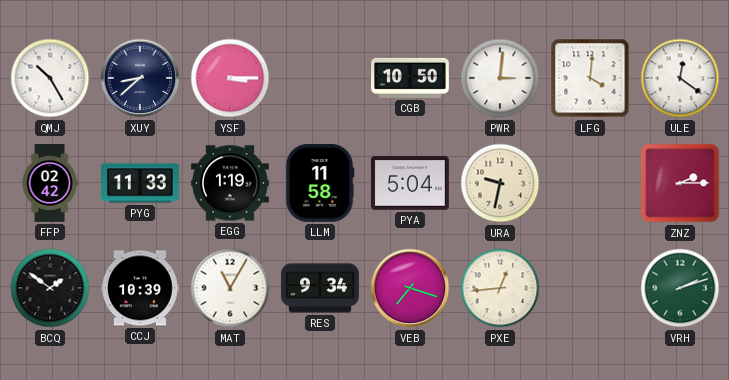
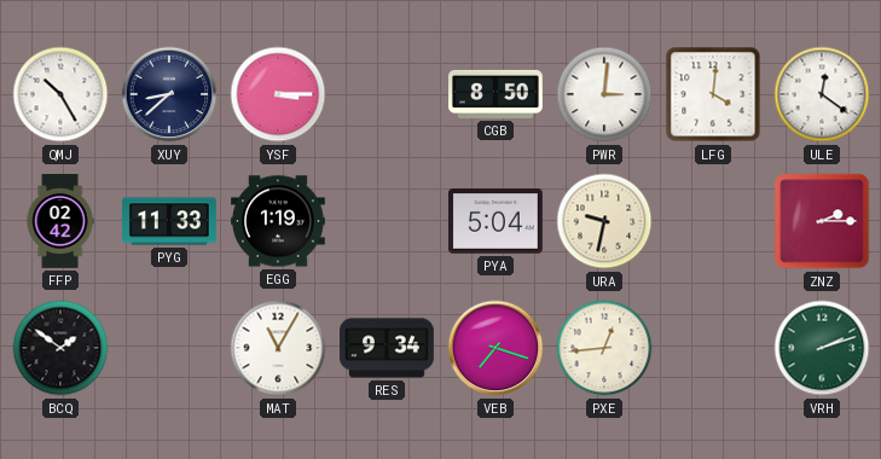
CGB: 10:50 -> 8:50 (497, 94)
LLM: 11:58 -> none (320, 183)
CCJ: 10:39 -> none (141, 288)
